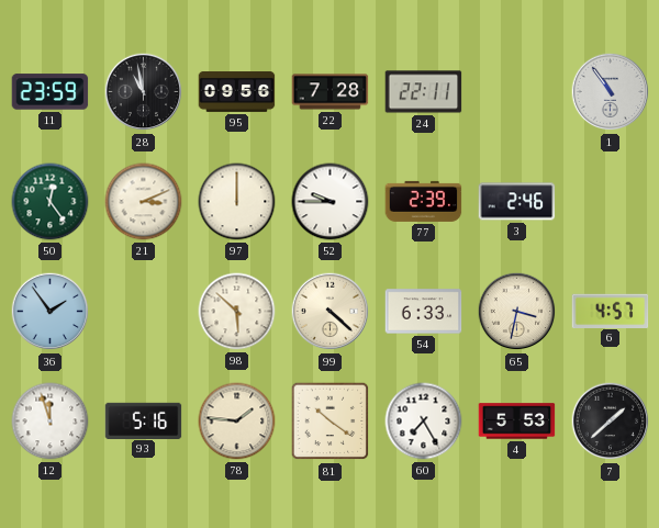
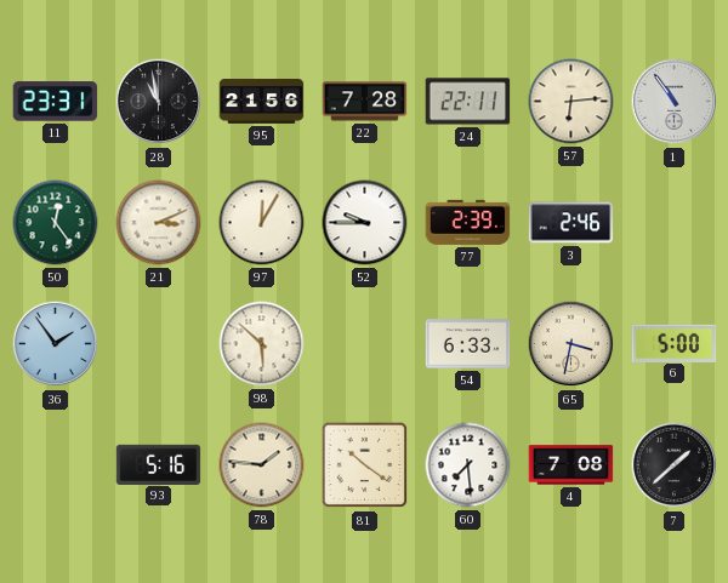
11: 23:59 -> 23:31 (56, 102)
95: 09:56 -> 21:56 (262, 102)
57: none -> 6:14 (571, 102)
97: 12:00 -> 12:05 (262, 223)
99: 4:22 -> none (331, 312)
6: 4:57 -> 5:00 (675, 343)
12: 11:57 -> none (51, 422)
60: 7:25 -> 7:29 (468, 465)
4: 5:53 -> 7:08 (571, 465)
